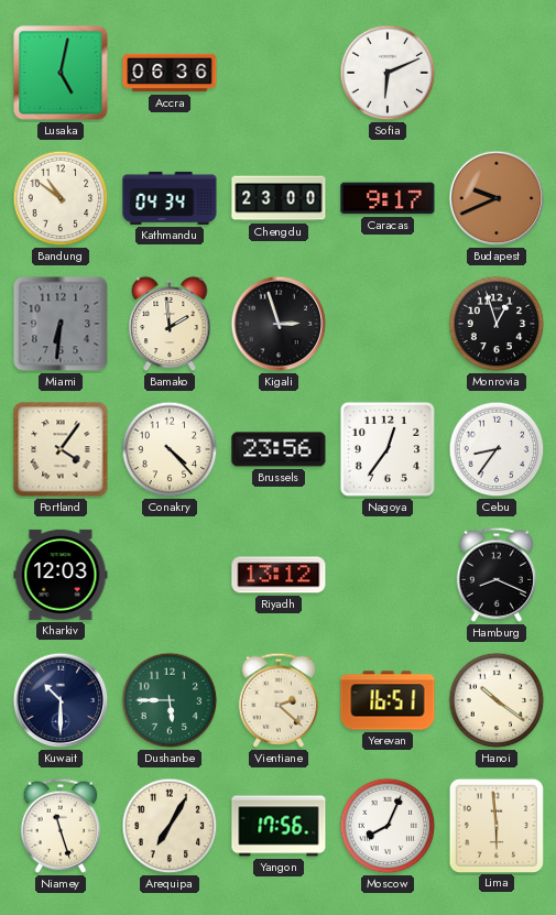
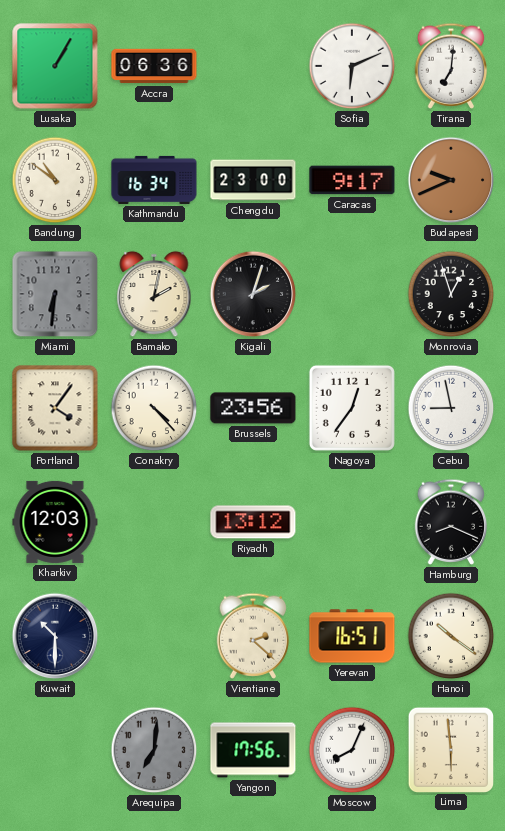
Lusaka: 5:02 -> 1:05 (55, 66)
Tirana: none -> 7:01 (451, 66)
Kathmandu: 04:34 -> 16:34 (154, 180)
Bamako: 1:59 -> 2:02 (154, 294)
Kigali: 2:57 -> 2:03 (253, 294)
Cebu: 8:36 -> 8:58 (451, 408)
Dushanbe: 5:45 -> none (170, 700)
Niamey: 11:27 -> none (61, 826)
Arequipa: 7:05 -> 7:01 (154, 750)
Arequipa dial: cream -> grey (154, 750)
